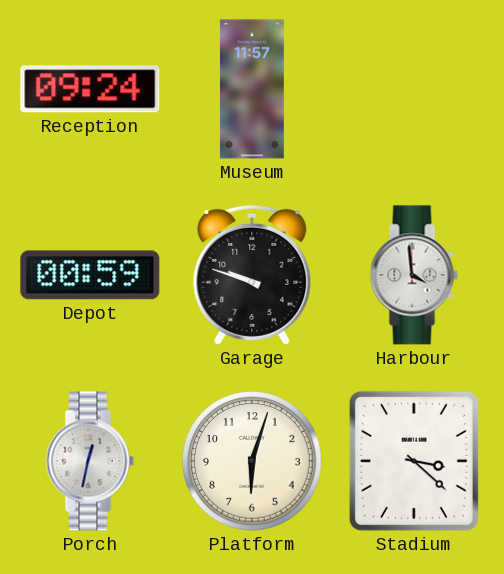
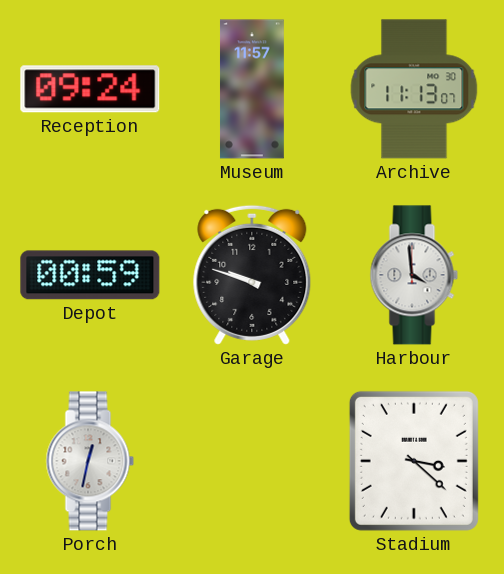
Archive: none -> 11:13 (414, 89)
Platform: 6:03 -> none (252, 461)
